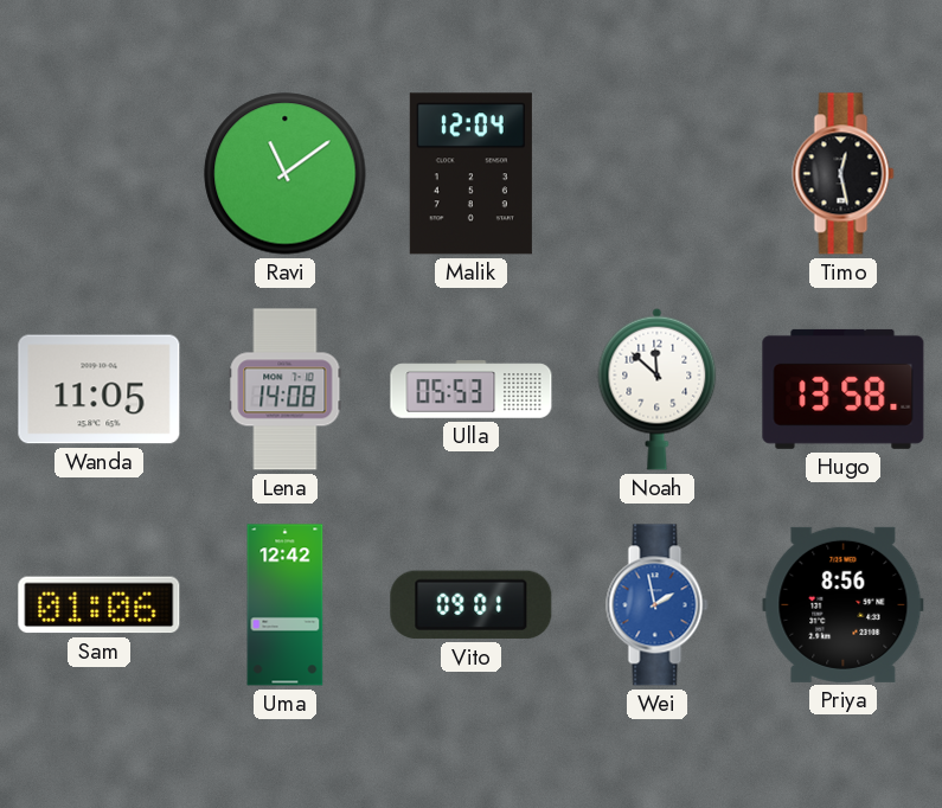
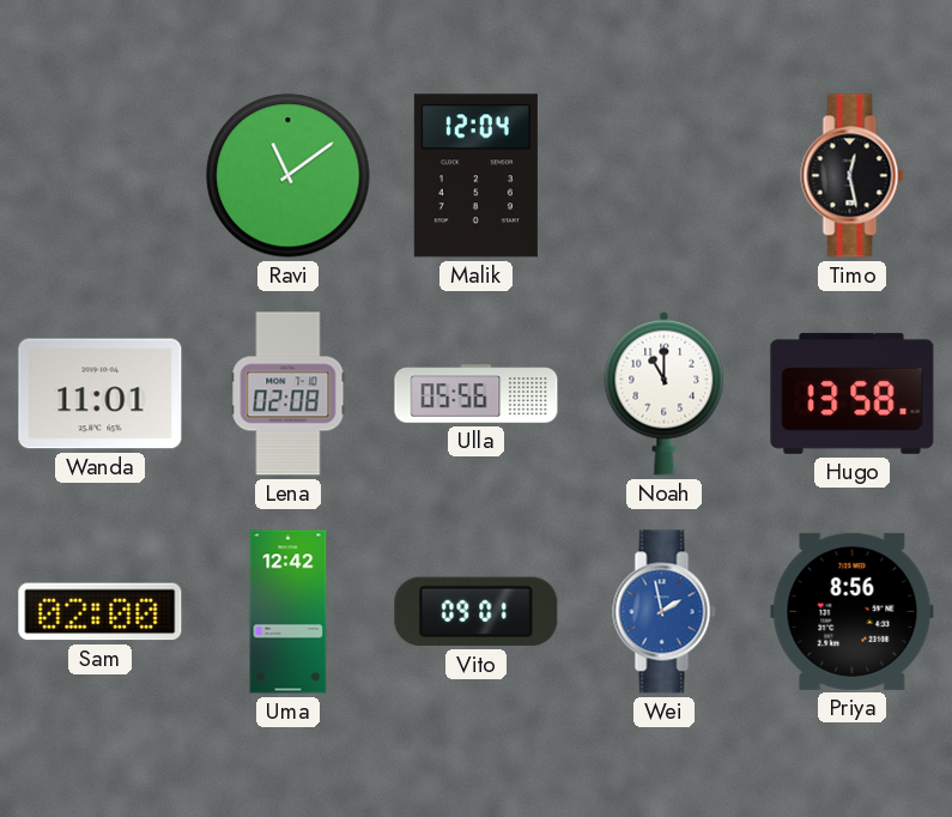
Wanda: 11:05 -> 11:01 (101, 394)
Lena: 14:08 -> 02:08 (289, 394)
Ulla: 05:53 -> 05:56 (477, 394)
Noah: 11:52 -> 11:00 (665, 393)
Sam: 01:06 -> 02:00 (101, 612)
